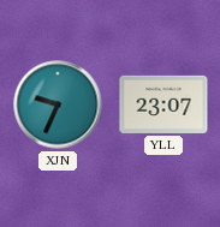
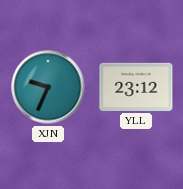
YLL: 23:07 -> 23:12 (136, 87)
